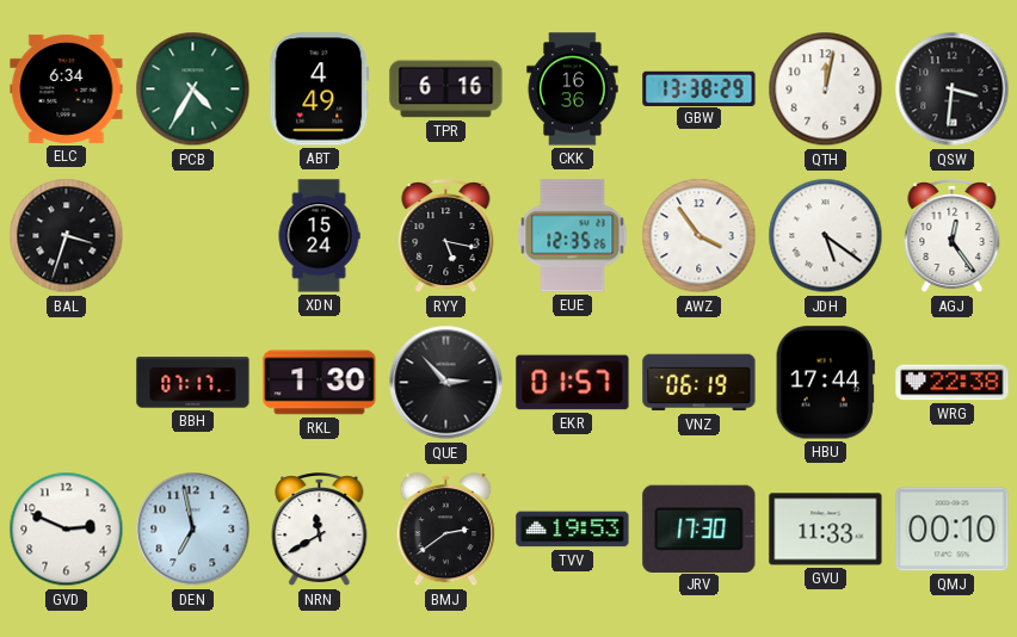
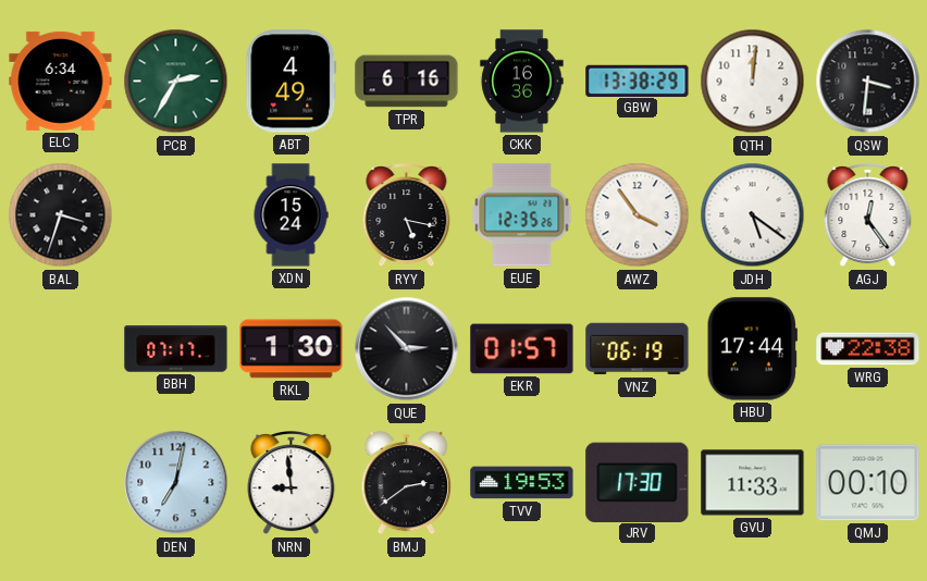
PCB: 4:35 -> 2:35 (176, 82)
QTH: 12:02 -> 12:01 (753, 82)
GVD: 2:49 -> none (67, 530)
DEN: 6:58 -> 7:02 (176, 483)
NRN: 11:40 -> 8:59 (292, 484)
